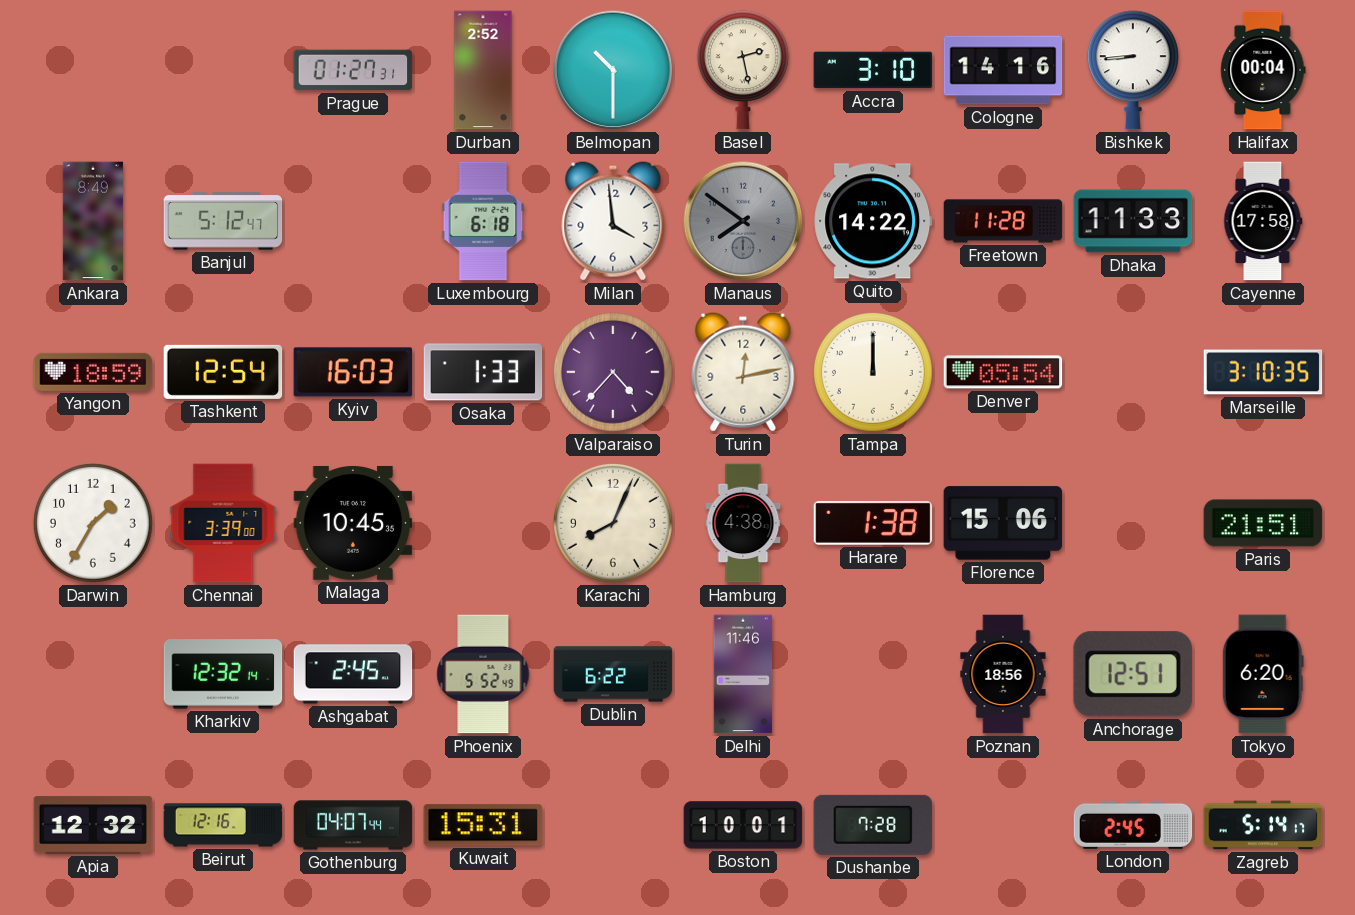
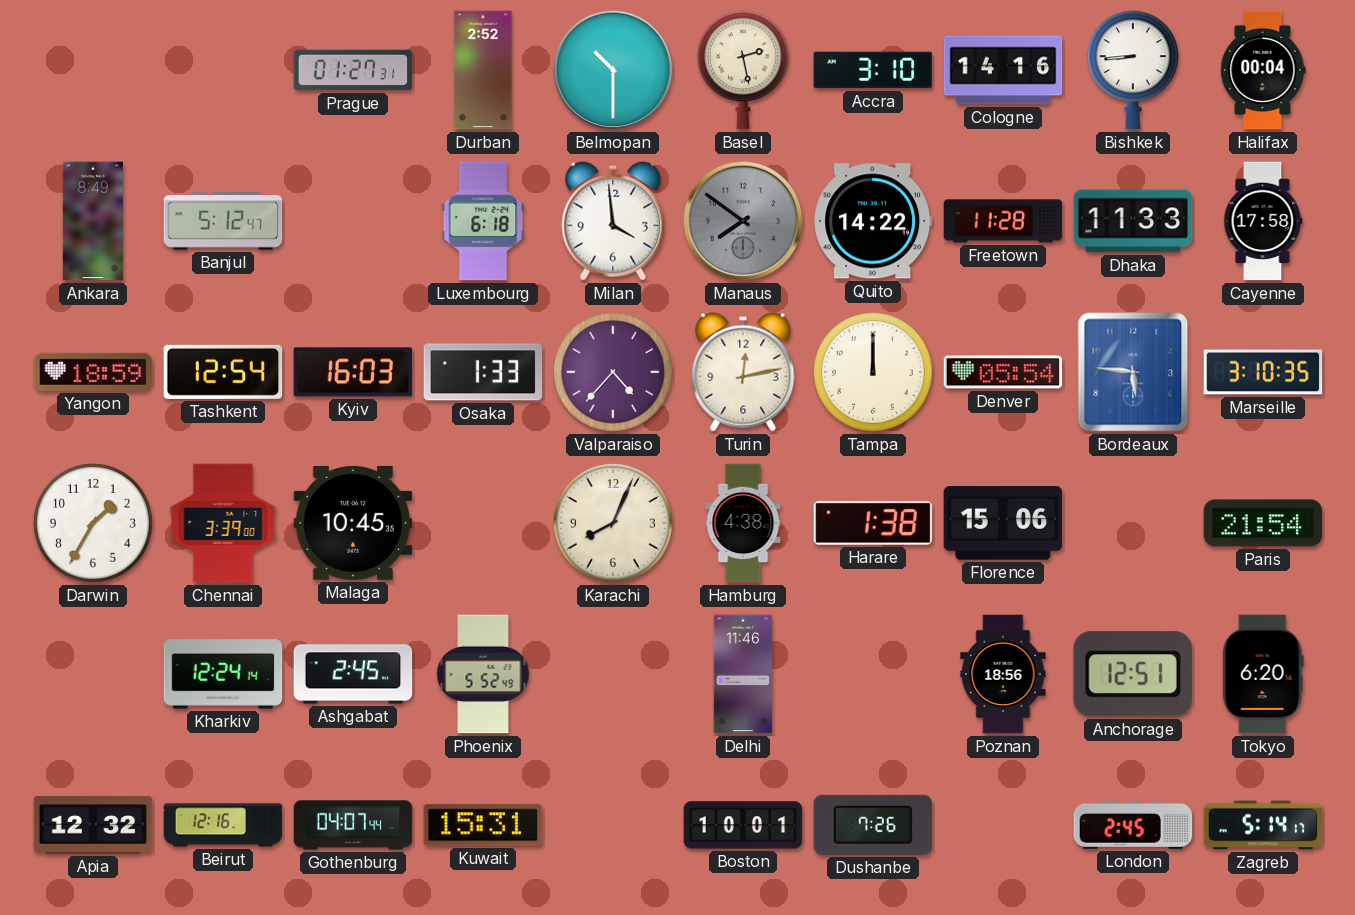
Bordeaux: none -> 5:46 (1133, 372)
Paris: 21:51 -> 21:54 (1263, 523)
Kharkiv: 12:32 -> 12:24 (223, 674)
Dublin: 6:22 -> none (613, 674)
Dushanbe: 7:28 -> 7:26 (873, 825)
